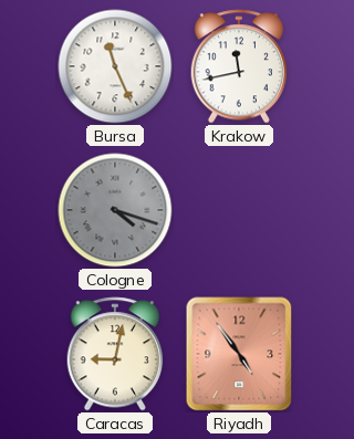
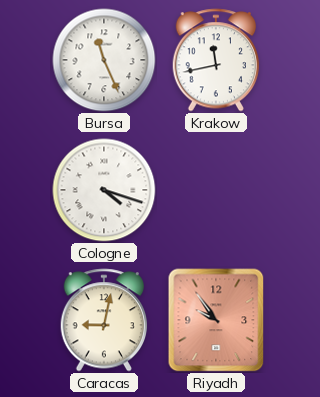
Cologne dial: grey -> white (104, 190)
Riyadh: 4:54 -> 9:54 (216, 320)
